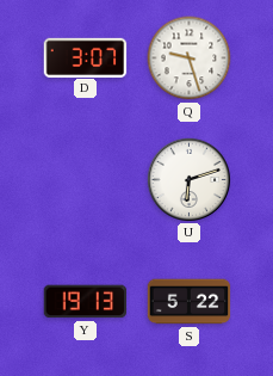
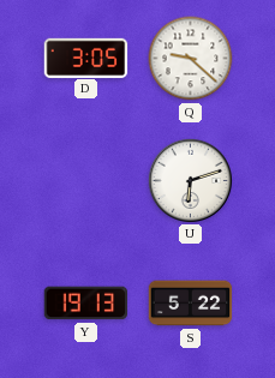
D: 3:07 -> 3:05 (86, 58)
Q: 9:27 -> 9:22 (191, 59)
